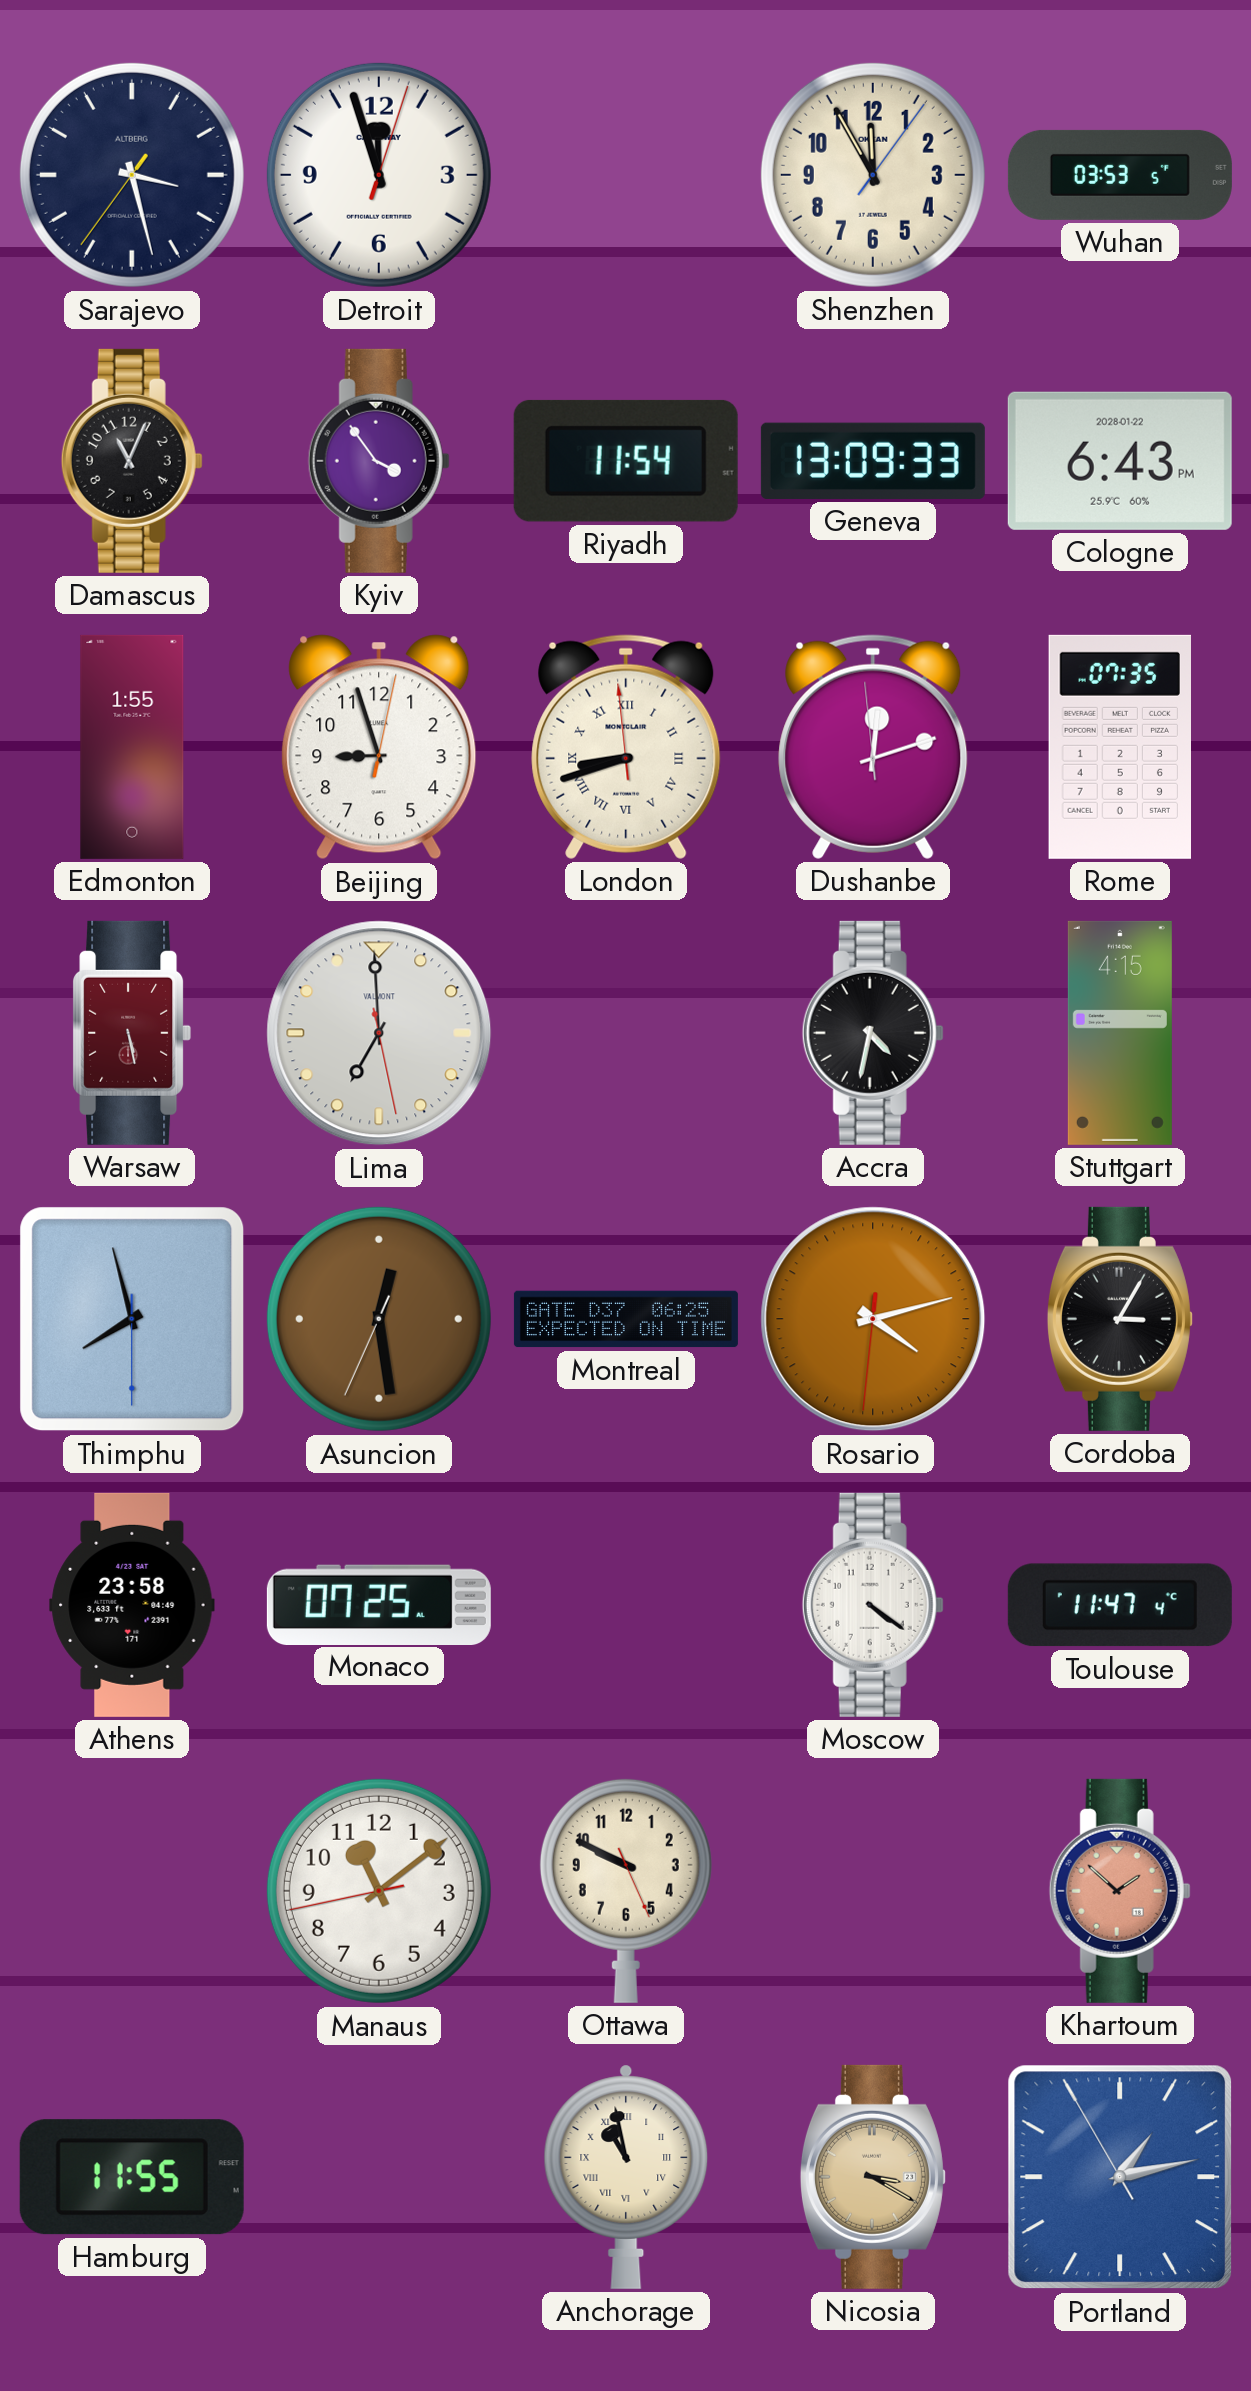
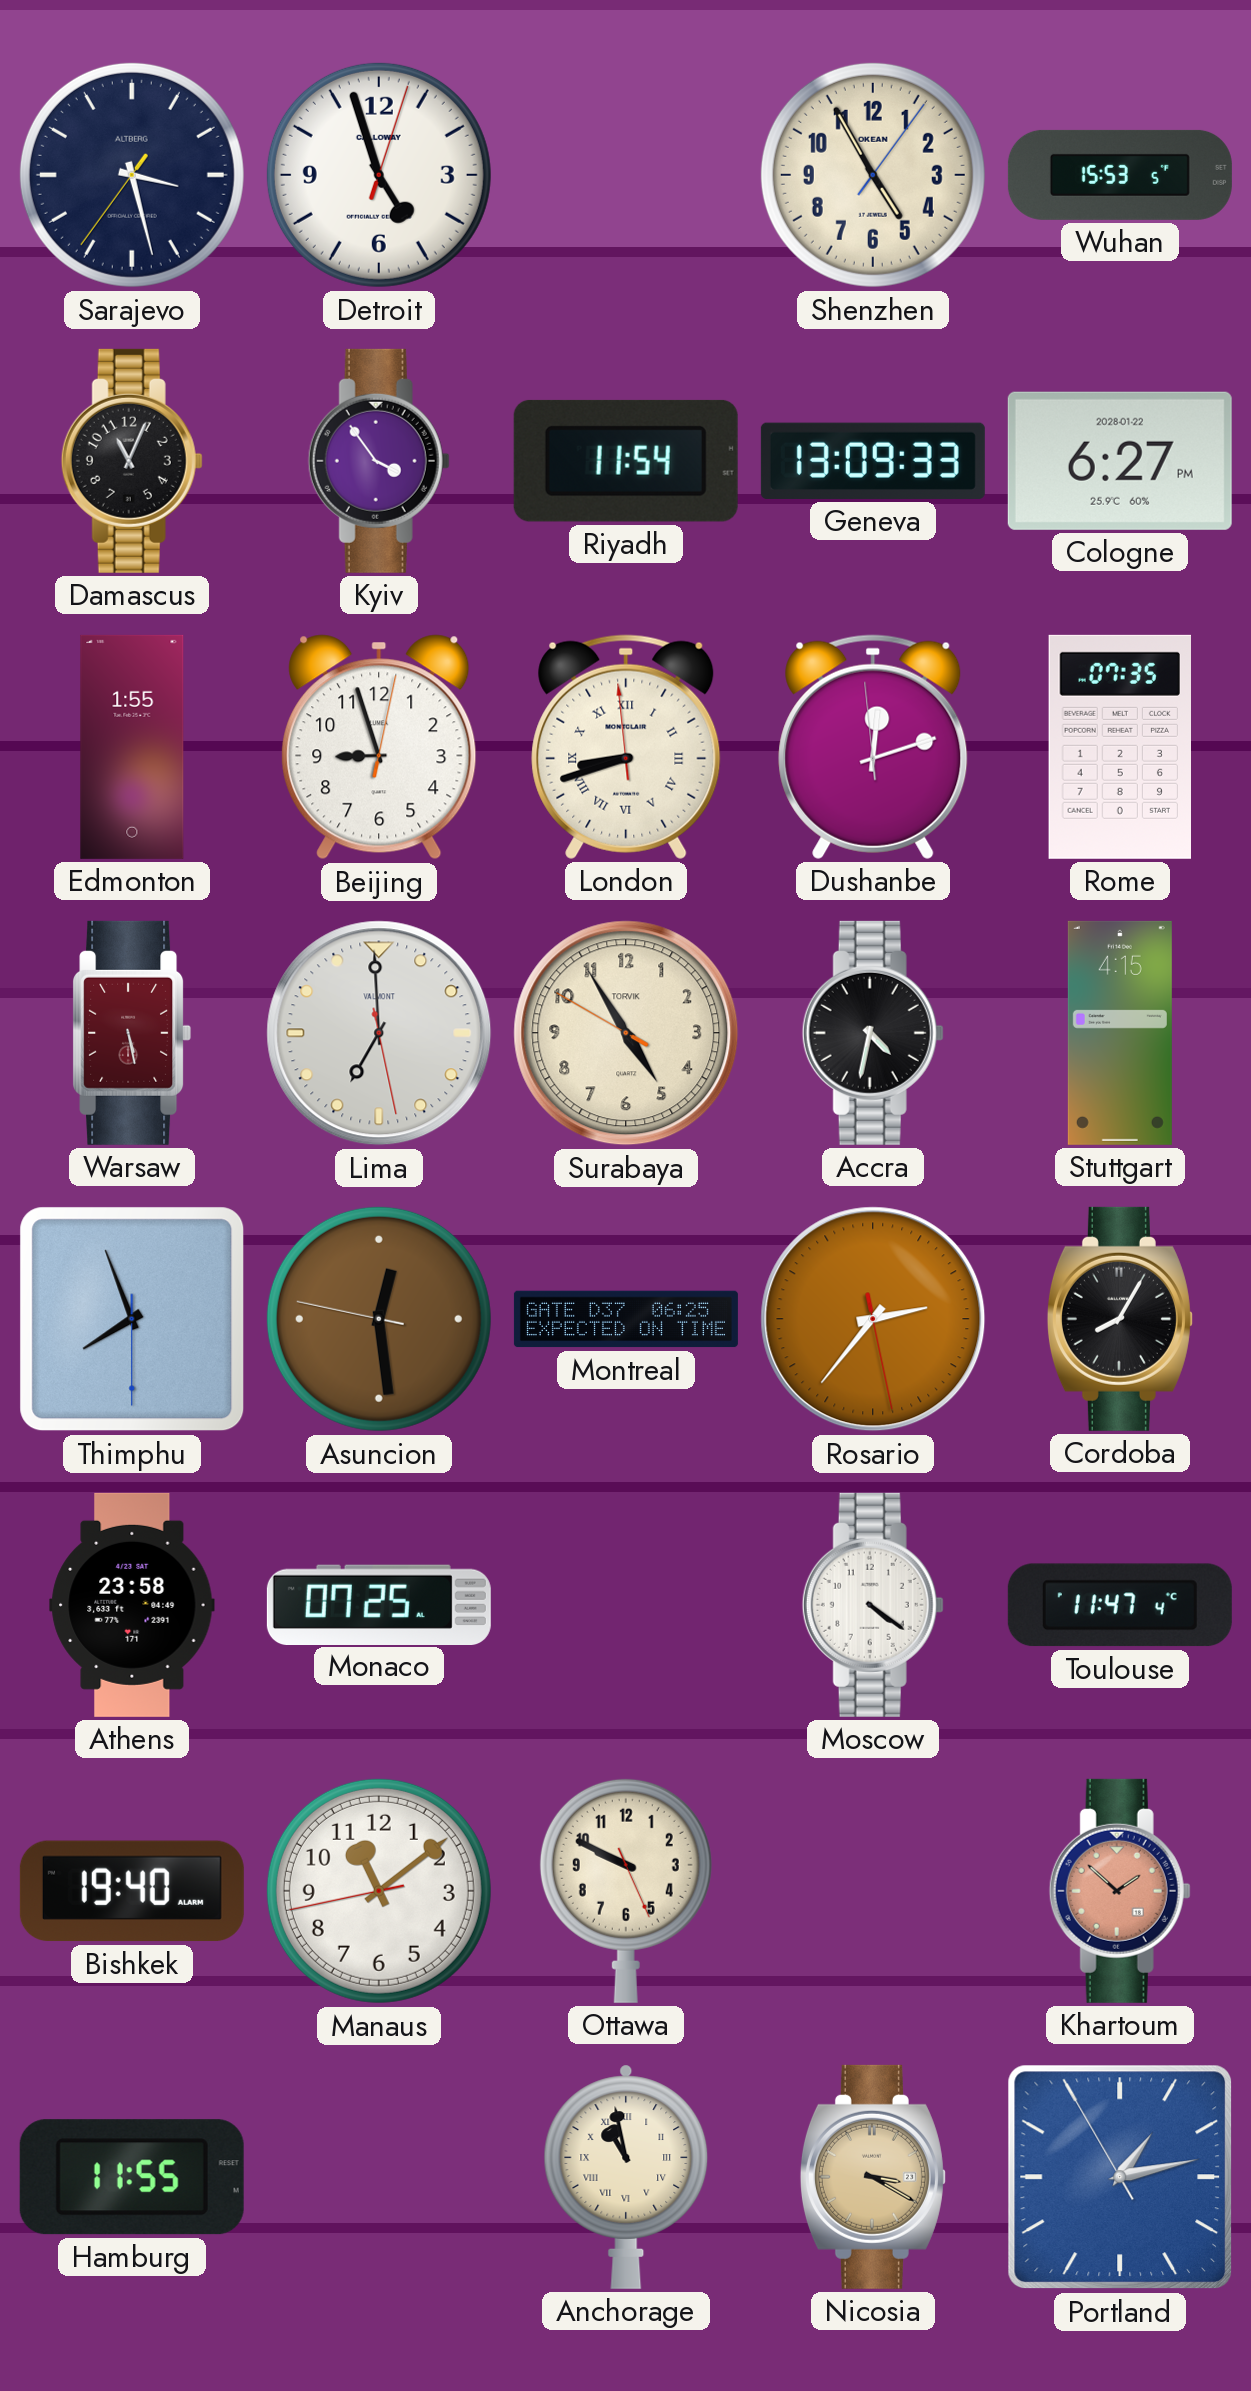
Detroit: 11:57 -> 4:57 (379, 175)
Shenzhen: 11:55 -> 4:55 (873, 175)
Wuhan: 03:53 -> 15:53 (1120, 175)
Cologne: 6:43 -> 6:27 (1120, 461)
Surabaya: none -> 4:54 (626, 1033)
Thimphu: 7:57 -> 7:56 (132, 1319)
Asuncion: 12:28:34 -> 12:28:47 (379, 1319)
Rosario: 4:12 -> 2:36 (873, 1319)
Cordoba: 3:05 -> 8:05 (1120, 1319)
Bishkek: none -> 19:40 (132, 1891)
